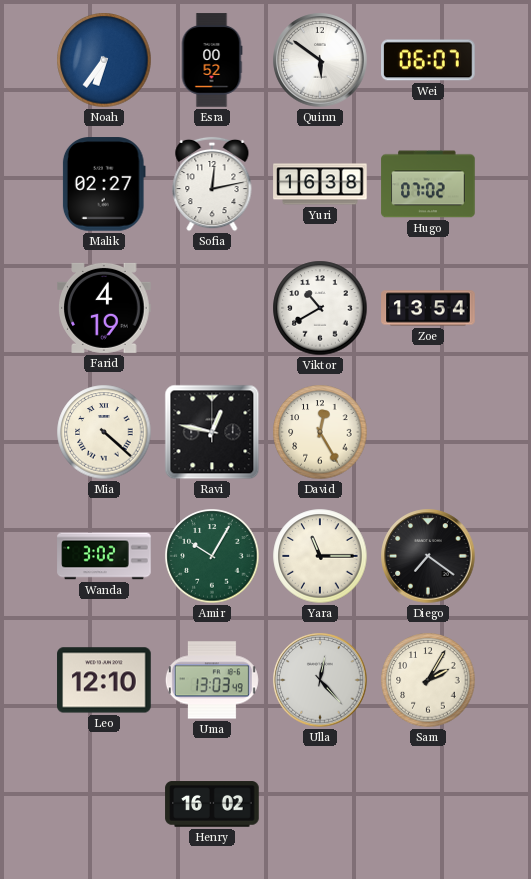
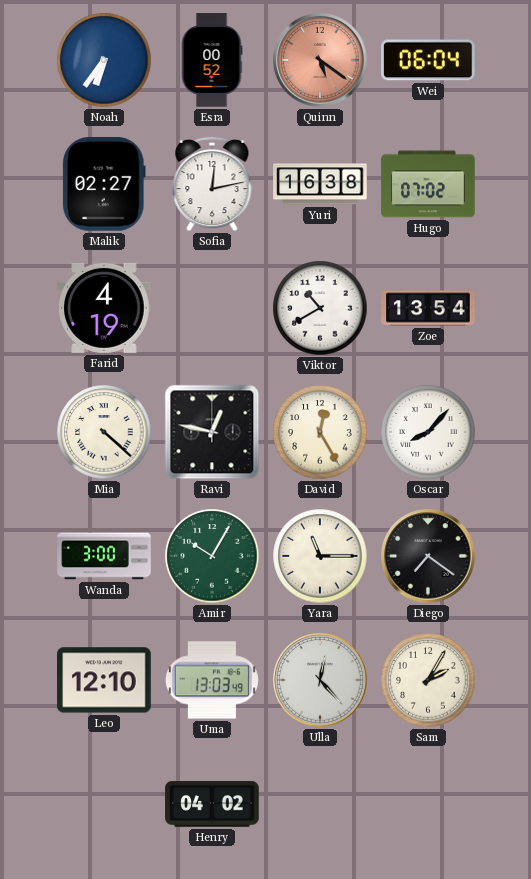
Quinn: 5:51 -> 5:21 (320, 60)
Quinn dial: white -> salmon (320, 60)
Wei: 06:07 -> 06:04 (428, 60)
Oscar: none -> 8:07 (428, 432)
Wanda: 3:02 -> 3:00 (104, 556)
Henry: 16:02 -> 04:02 (212, 804)
